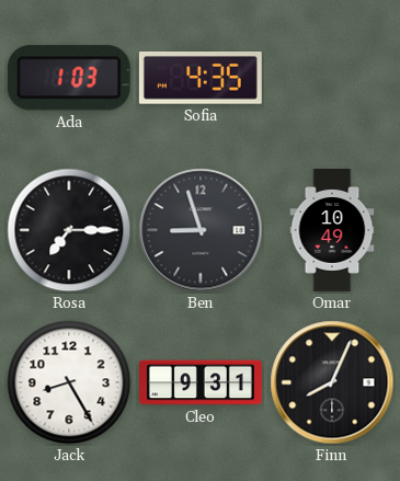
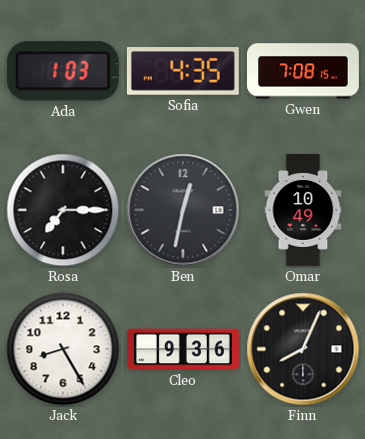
Gwen: none -> 7:08 (304, 71)
Ben: 8:57 -> 12:32 (183, 210)
Cleo: 9:31 -> 9:36 (184, 349)
